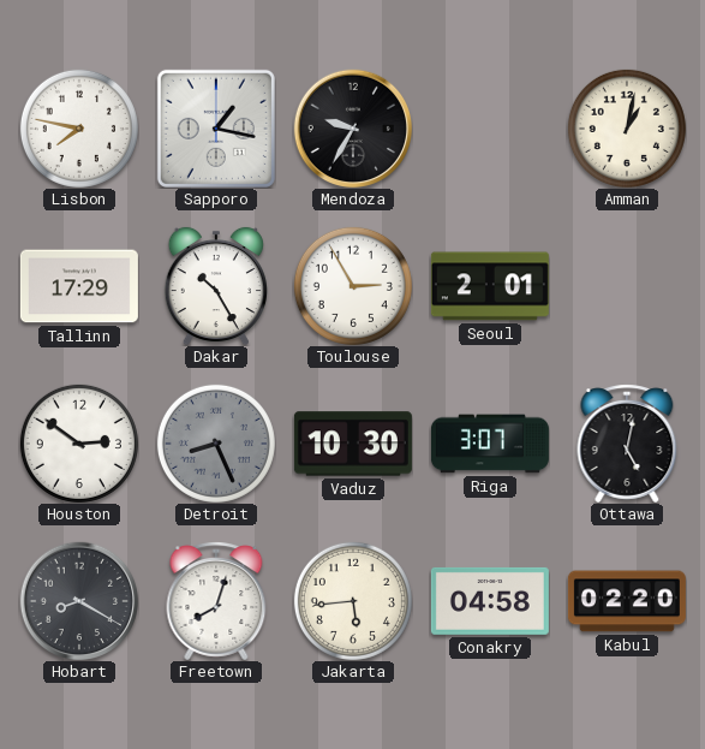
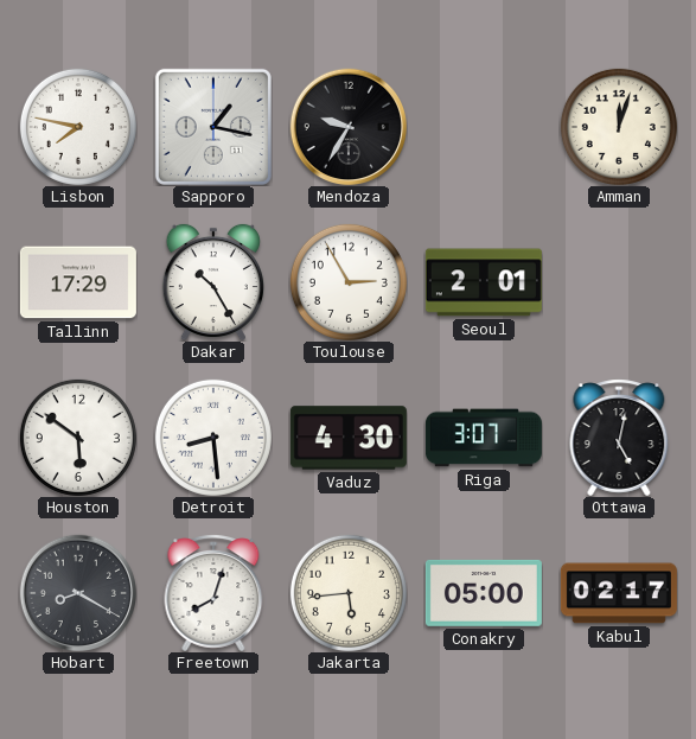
Amman: 1:02 -> 12:03 (619, 127)
Houston: 2:51 -> 5:51 (78, 438)
Detroit: 8:26 -> 8:29 (213, 438)
Detroit dial: grey -> white (213, 438)
Vaduz: 10:30 -> 4:30 (349, 438)
Conakry: 04:58 -> 05:00 (484, 593)
Kabul: 02:20 -> 02:17 (619, 593)
